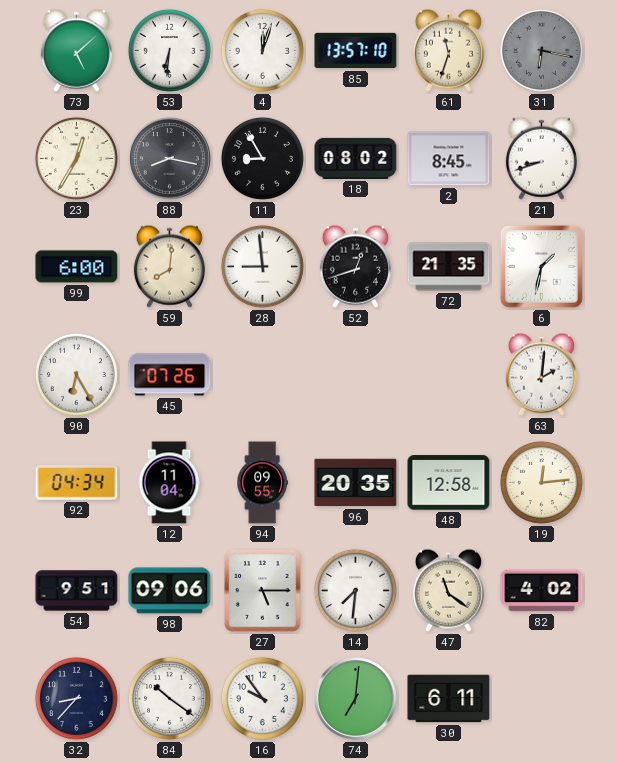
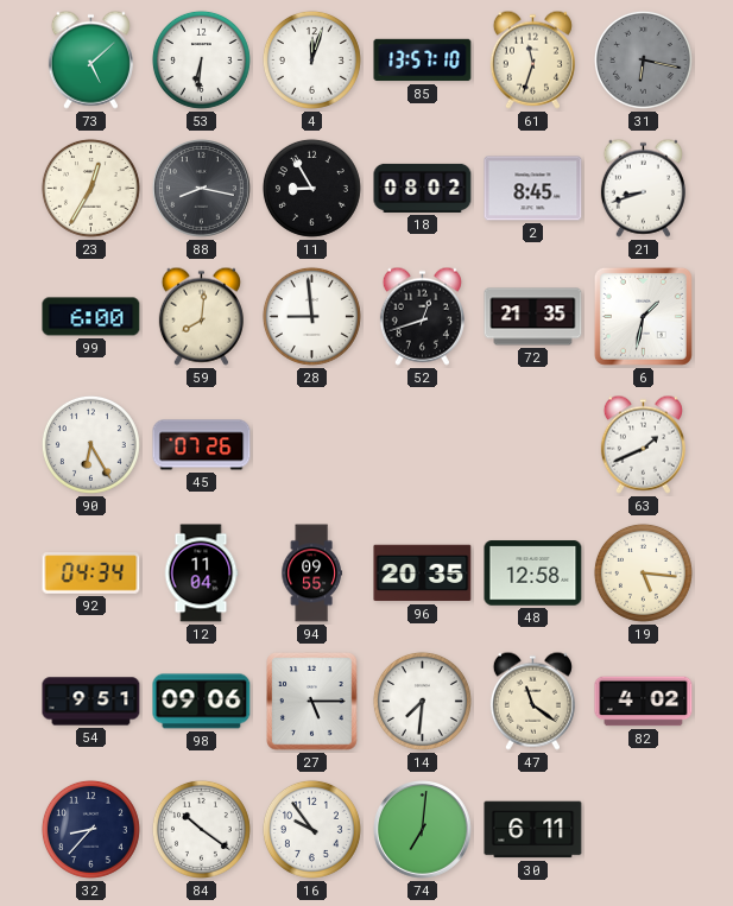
63: 2:01 -> 1:41 (643, 444)
19: 12:14 -> 5:16 (643, 572)
